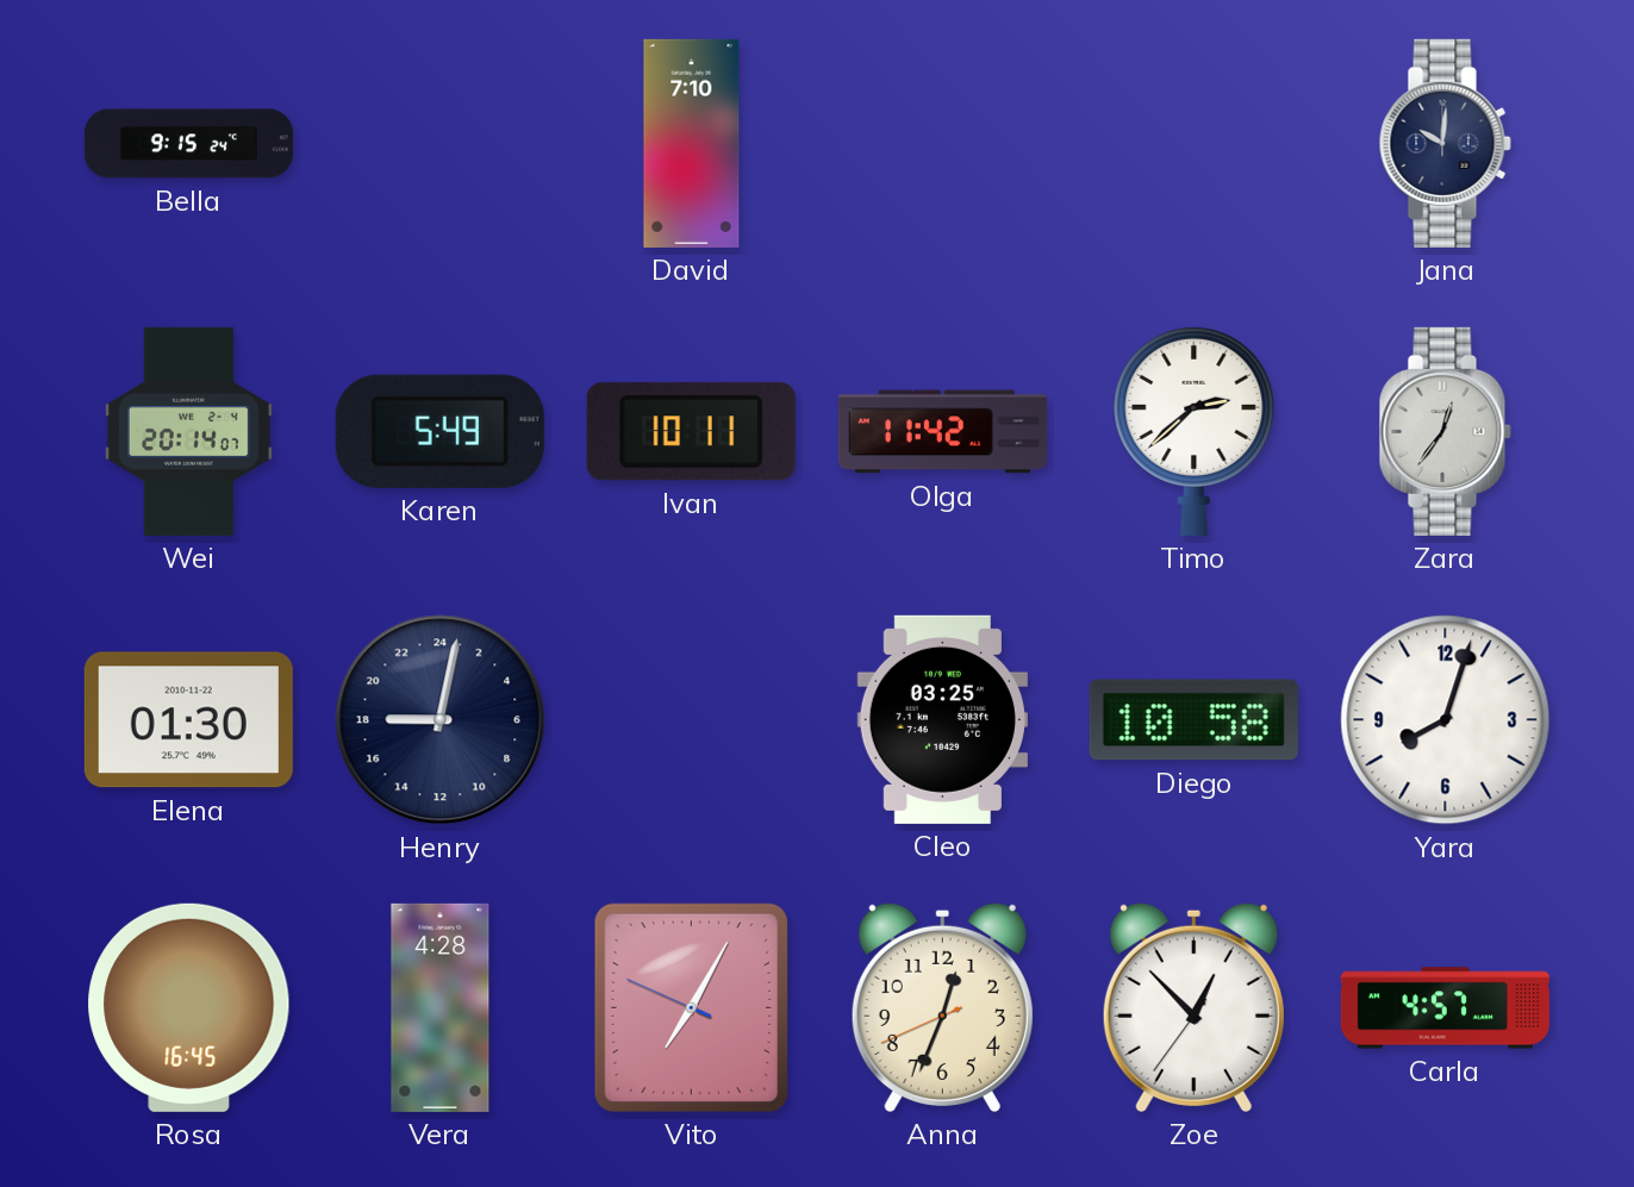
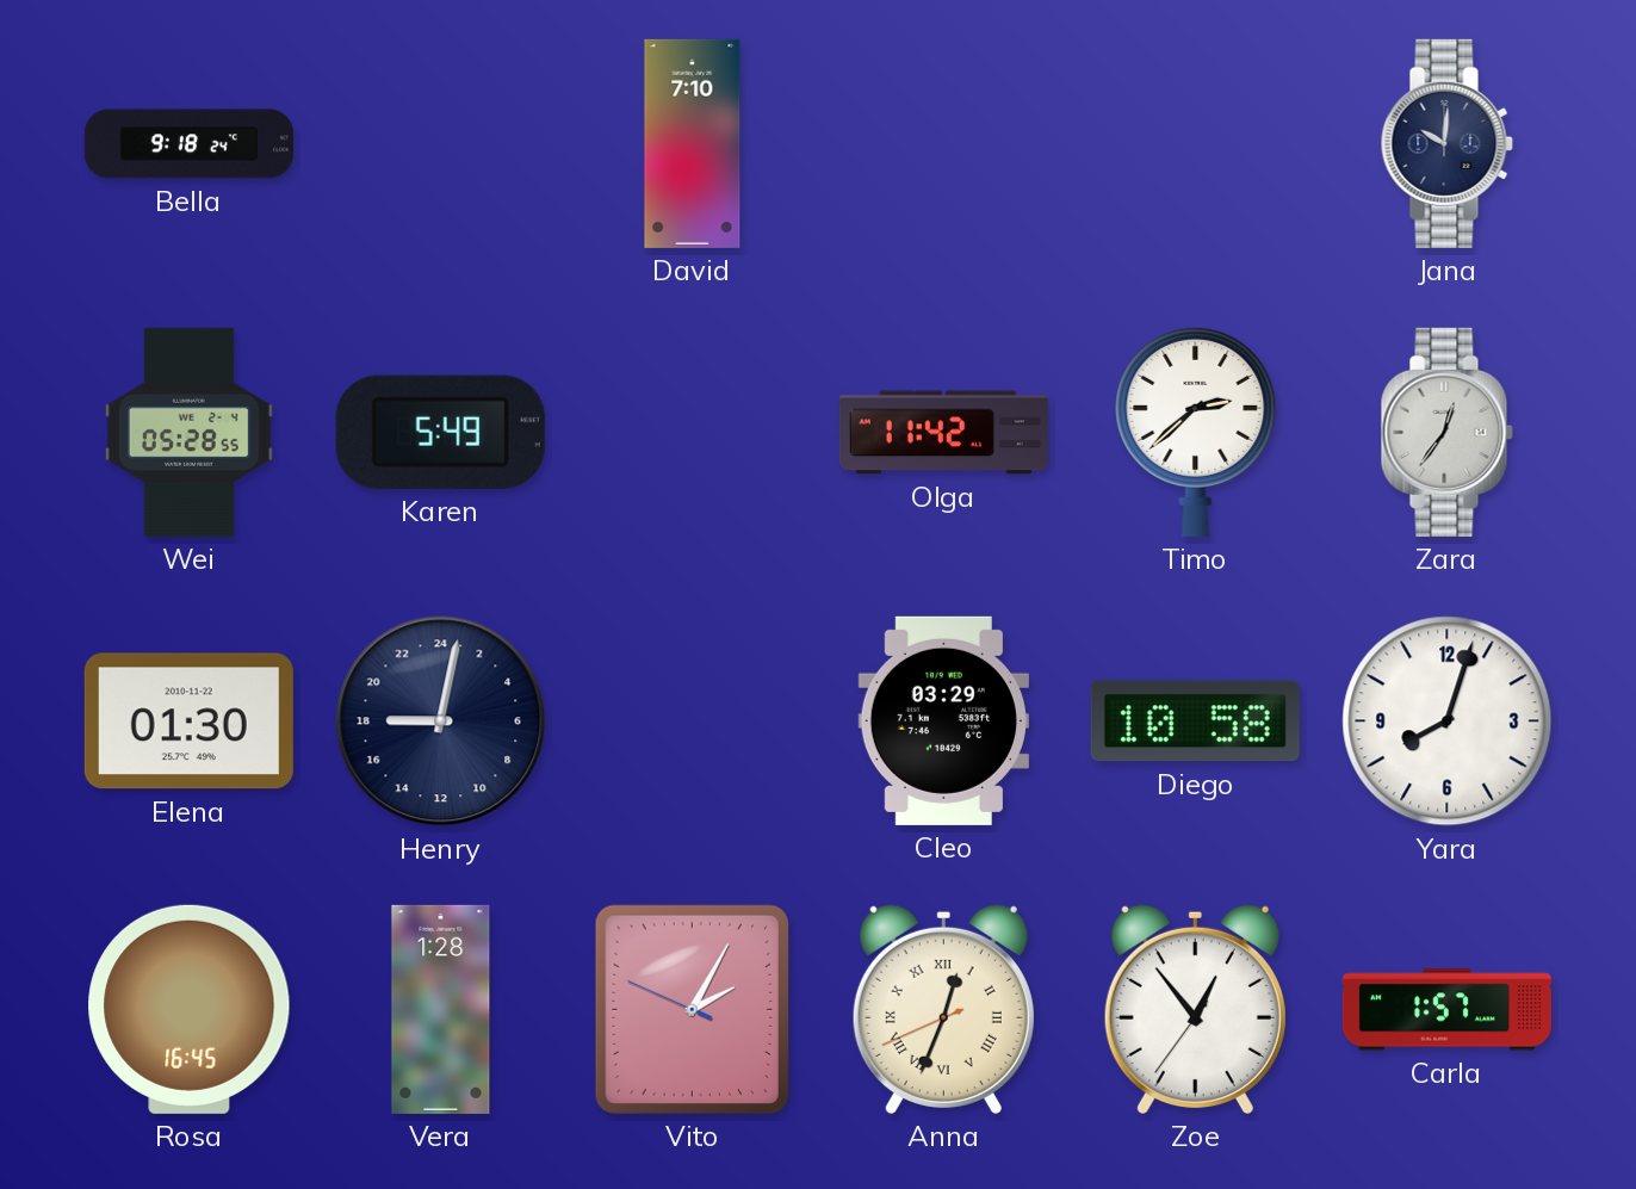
Bella: 9:15 -> 9:18 (188, 144)
Wei: 20:14 -> 05:28 (188, 432)
Ivan: 10:11 -> none (691, 432)
Cleo: 03:25 -> 03:29 (943, 720)
Vera: 4:28 -> 1:28 (441, 1009)
Vito: 7:04 -> 2:04 (692, 1009)
Anna numerals: Arabic -> Roman (943, 1009)
Zoe: 12:52 -> 12:53 (1195, 1009)
Carla: 4:57 -> 1:57 (1446, 1010)
